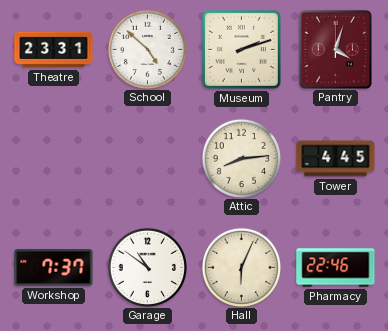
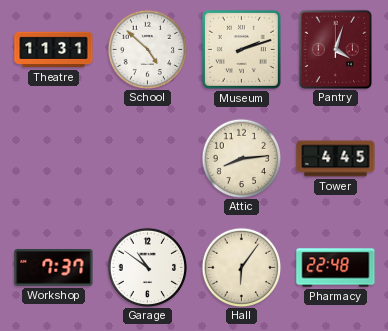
Theatre: 23:31 -> 11:31 (54, 50)
Hall: 6:04 -> 6:06 (241, 267)
Pharmacy: 22:46 -> 22:48 (336, 268)
